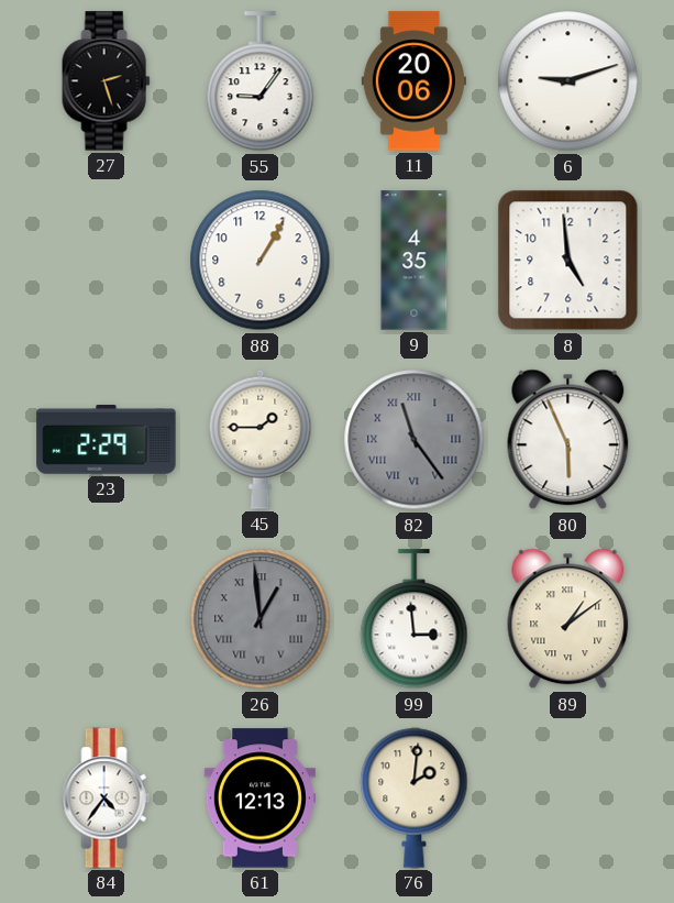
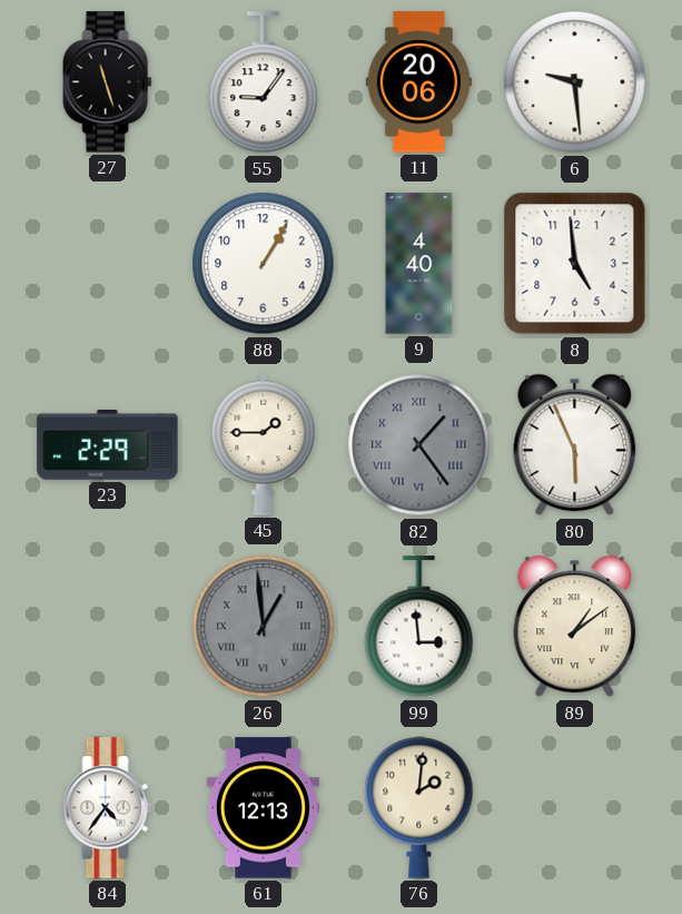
27: 2:27 -> 11:27 (108, 82)
6: 9:12 -> 9:29 (575, 82)
9: 4:35 -> 4:40 (419, 264)
82: 11:24 -> 1:24 (419, 445)
